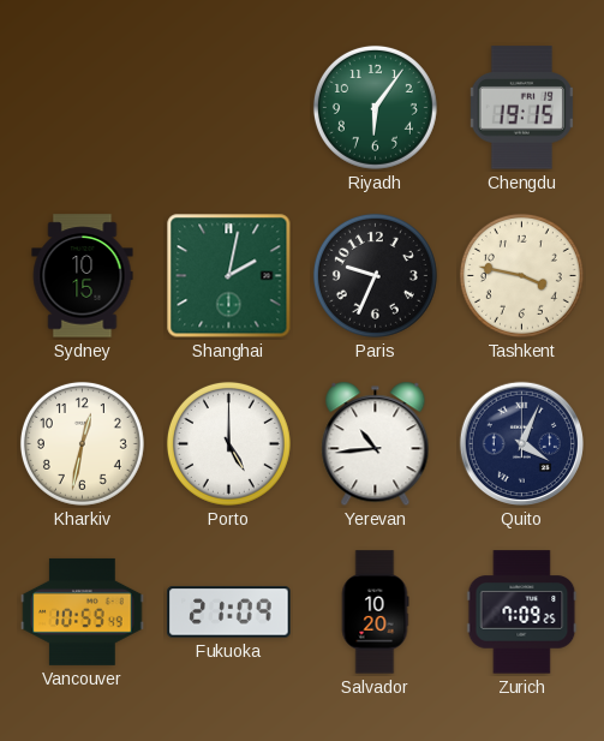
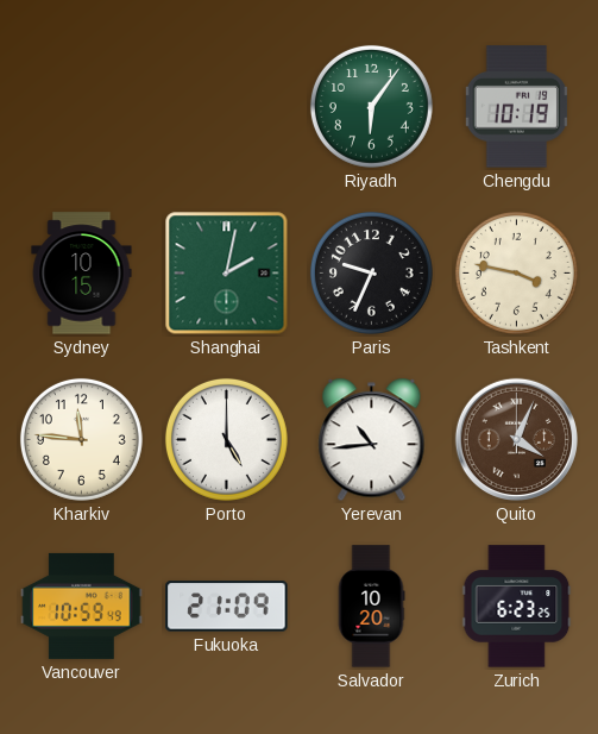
Chengdu: 19:15 -> 10:19 (516, 107)
Kharkiv: 12:32 -> 11:46 (81, 439)
Quito dial: navy -> brown (516, 439)
Zurich: 7:09 -> 6:23 (517, 607)
